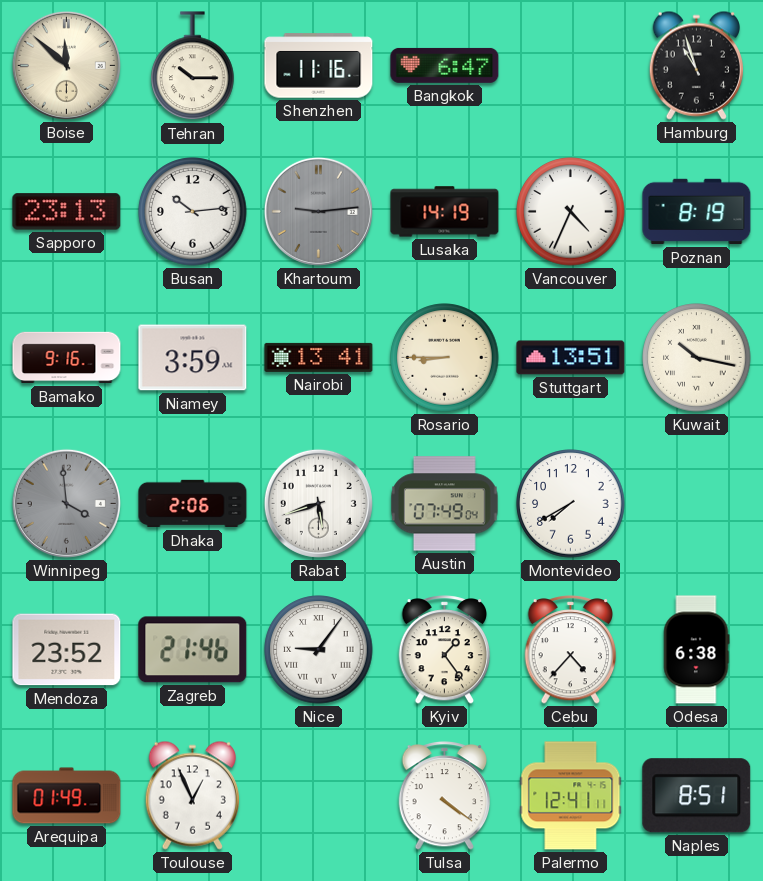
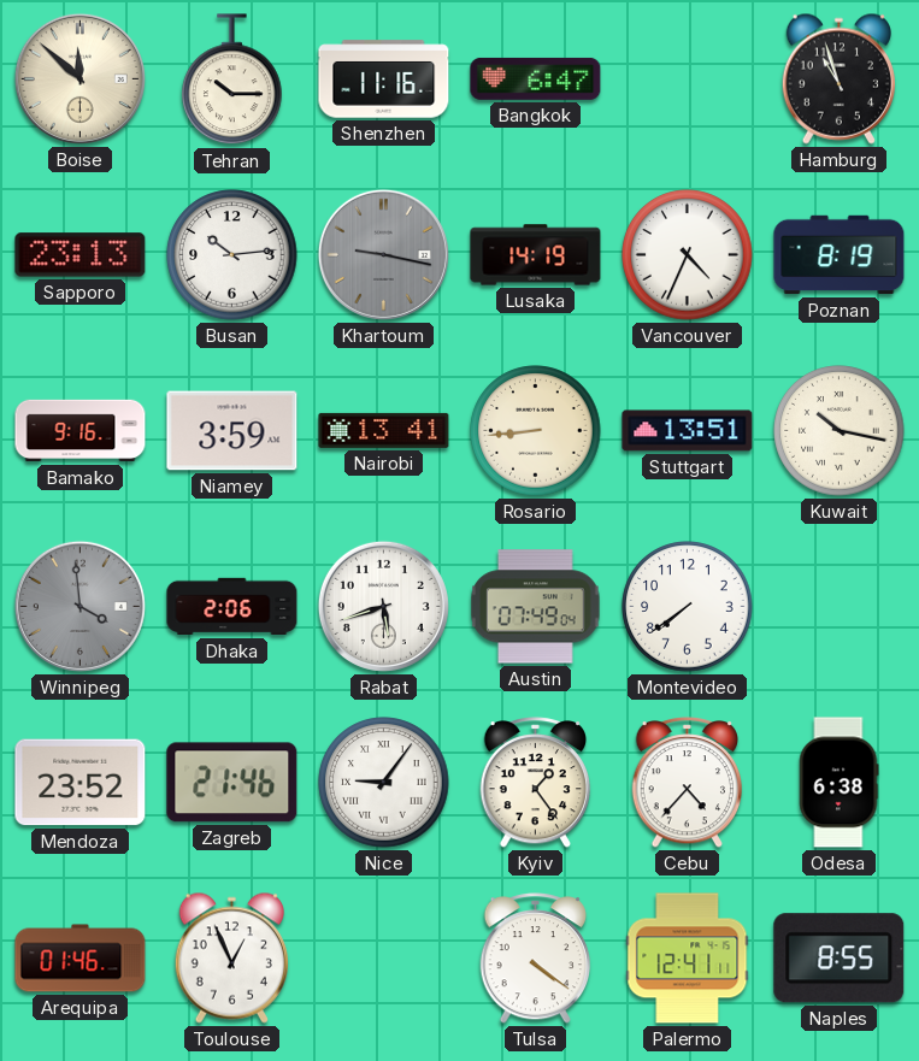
Khartoum: 9:14 -> 9:17 (383, 254)
Rosario: 8:45 -> 8:44 (536, 431)
Montevideo: 7:40 -> 7:39 (688, 607)
Arequipa: 01:49 -> 01:46 (81, 959)
Naples: 8:51 -> 8:55 (840, 959)
